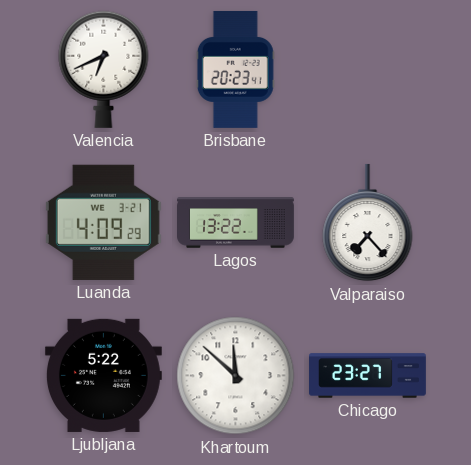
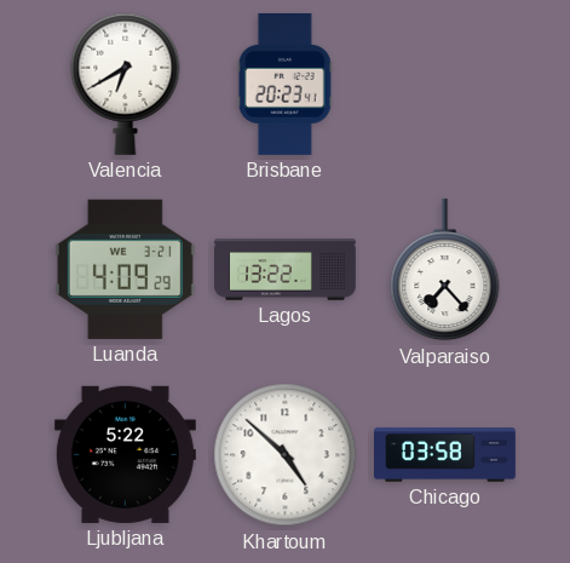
Valencia: 6:41 -> 6:40 (126, 84)
Khartoum: 11:52 -> 4:52 (286, 455)
Chicago: 23:27 -> 03:58 (445, 455)
